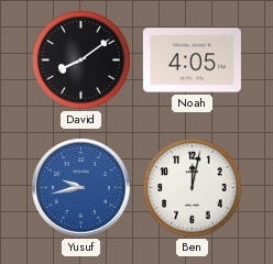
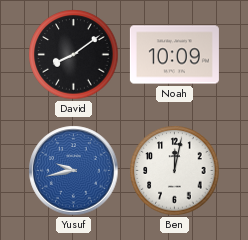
Noah: 4:05 -> 10:09 (174, 55)
